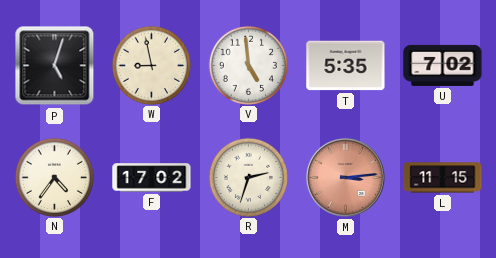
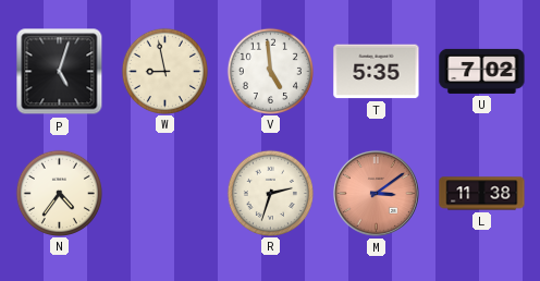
F: 17:02 -> none (152, 178)
M: 3:14 -> 3:09 (376, 193)
L: 11:15 -> 11:38 (482, 194)
